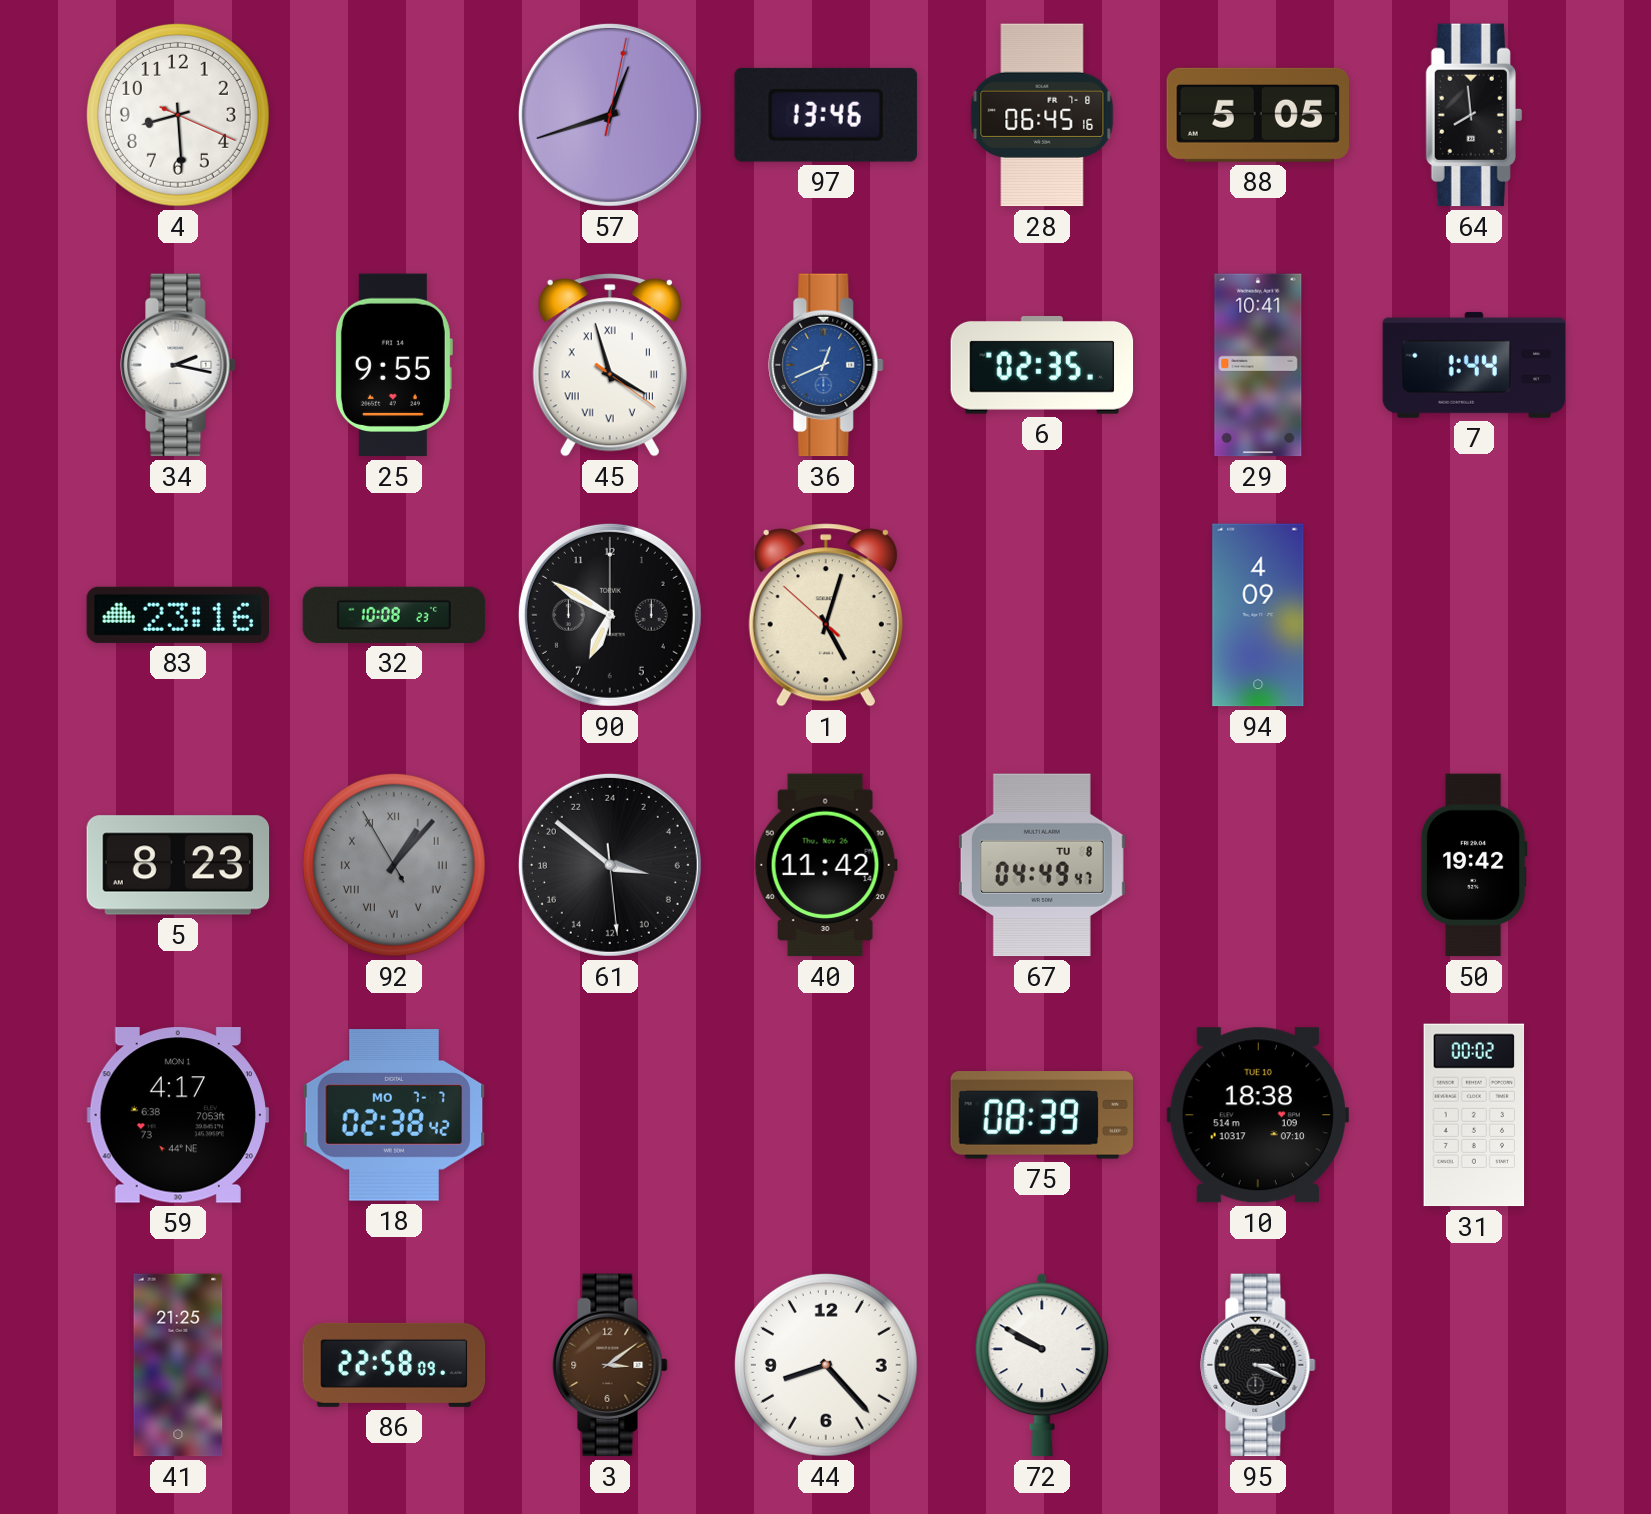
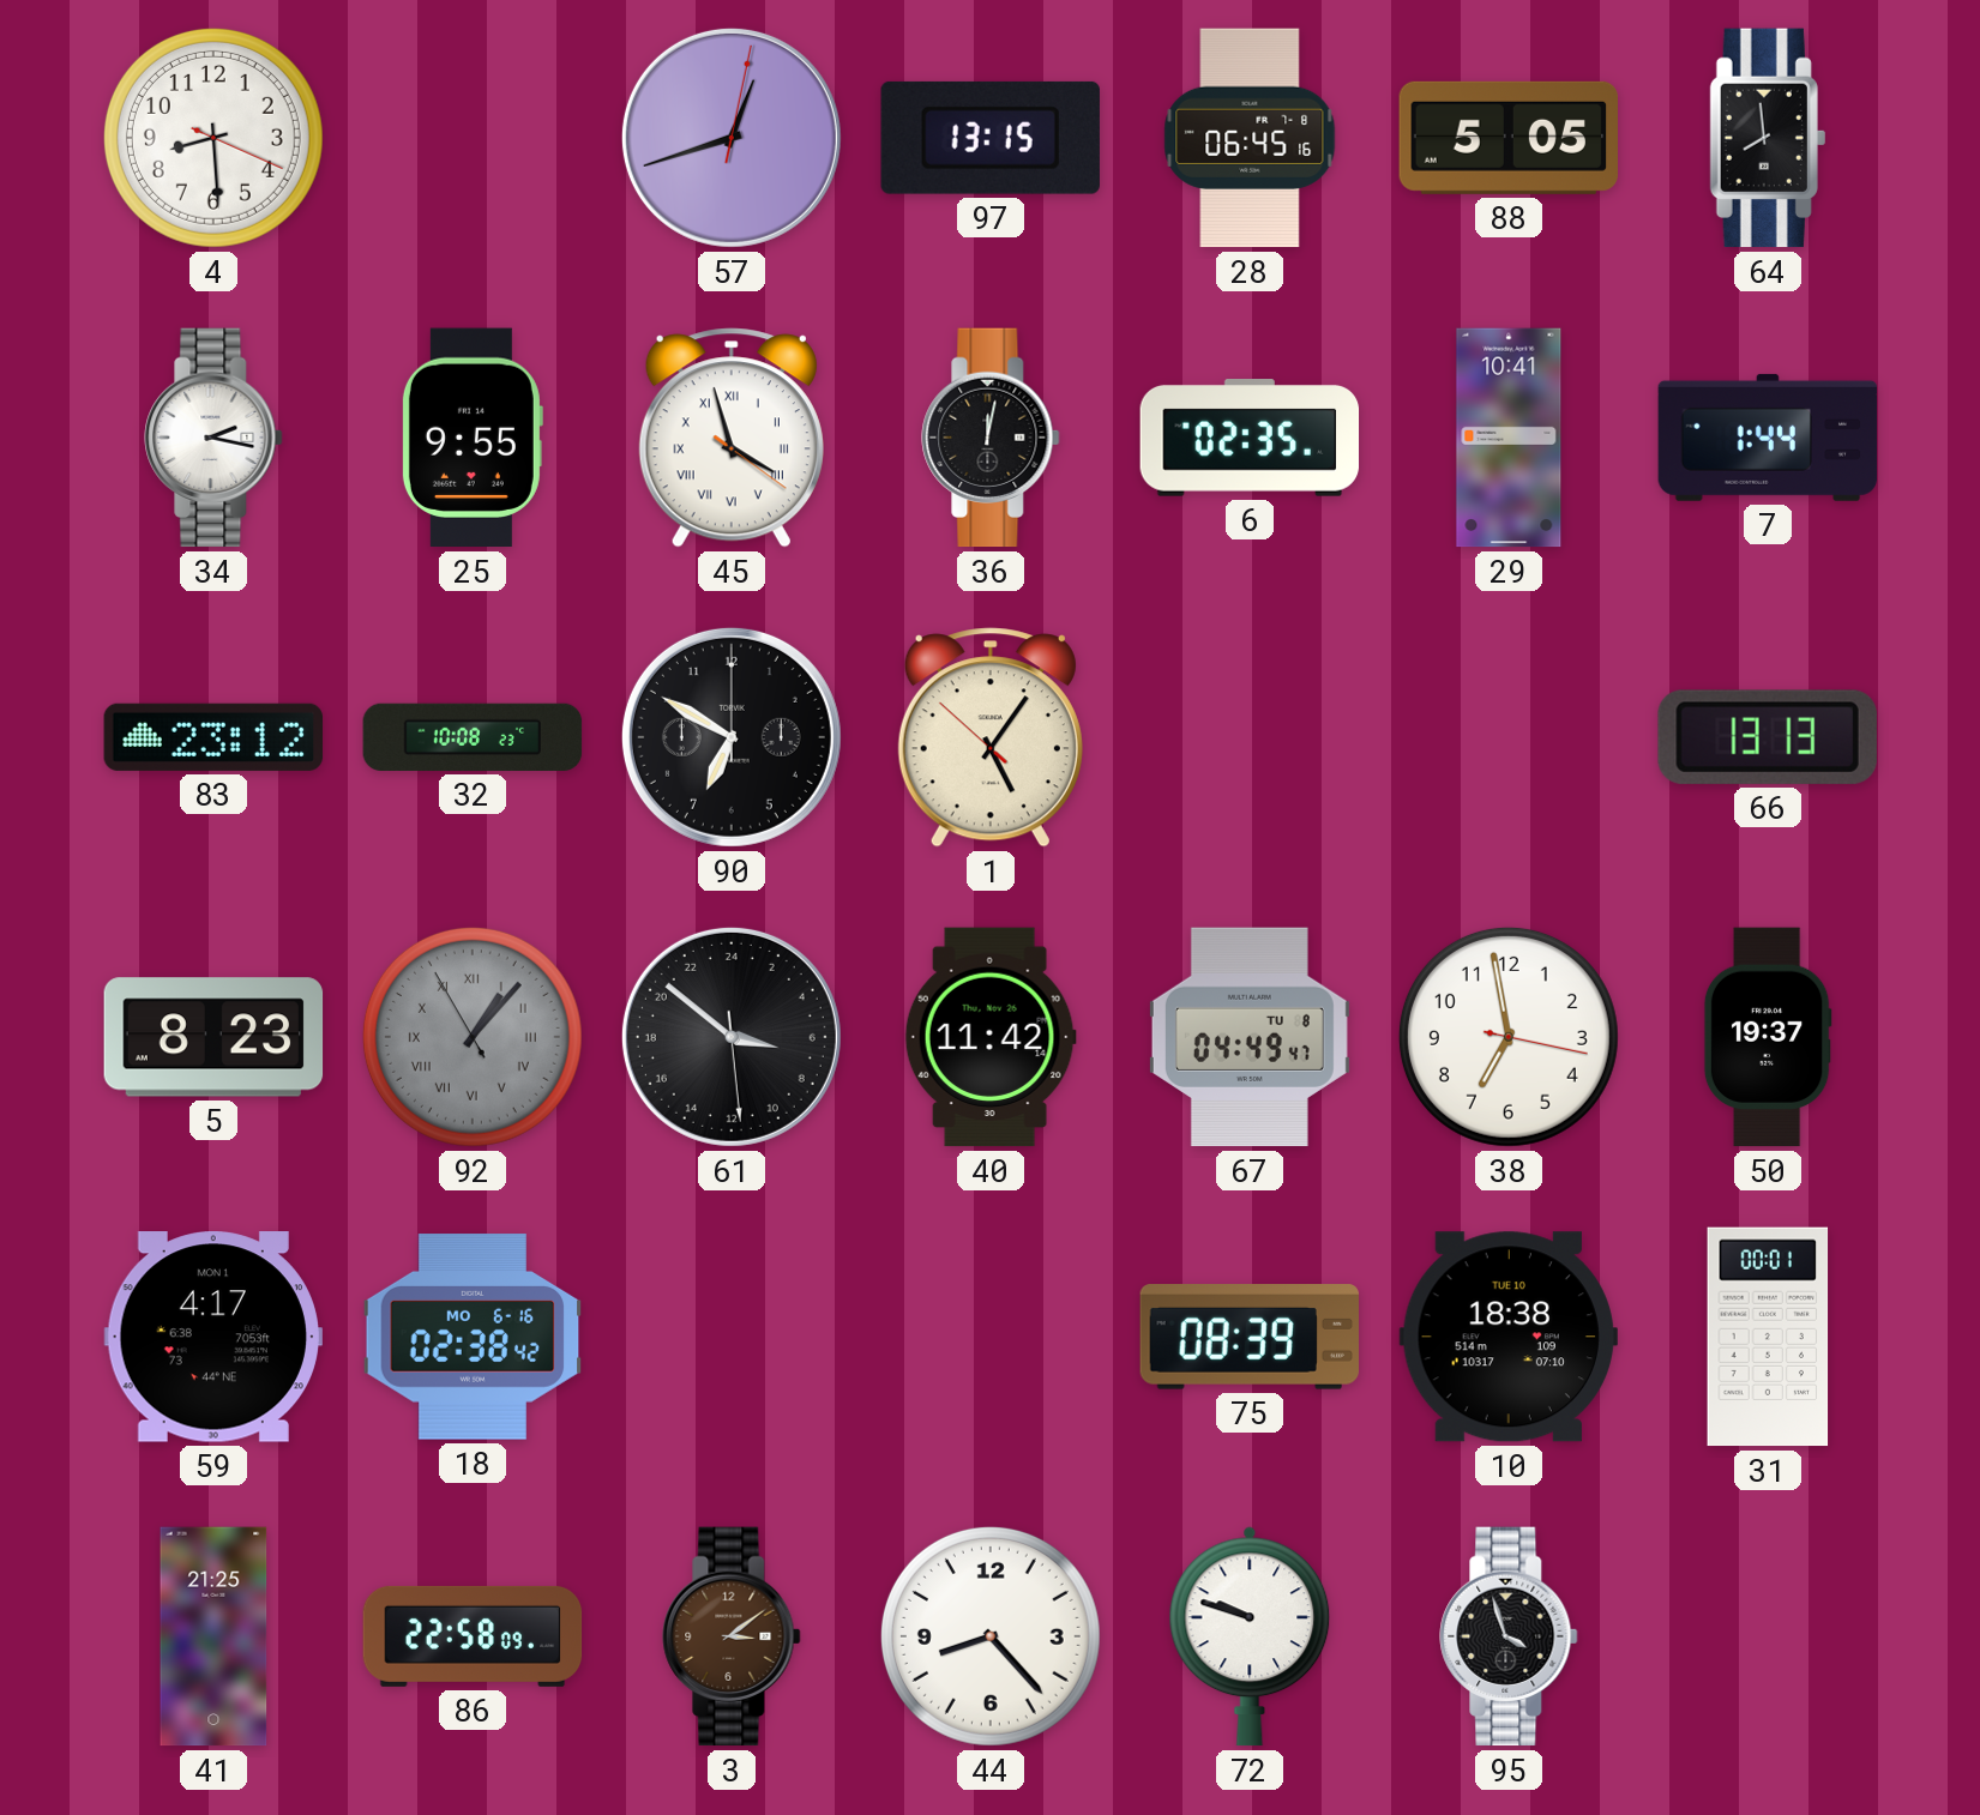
97: 13:46 -> 13:15 (991, 138)
36: 12:41 -> 12:02 (991, 438)
36 dial: blue -> black (991, 438)
83: 23:16 -> 23:12 (213, 737)
1: 5:02 -> 5:05 (991, 737)
94: 4:09 -> none (1258, 615)
66: none -> 13:13 (1768, 737)
38: none -> 6:58 (1509, 1037)
50: 19:42 -> 19:37 (1768, 1037)
18 date: MO 7-7 -> MO 6-16 (473, 1337)
31: 00:02 -> 00:01 (1768, 1337)
72: 9:50 -> 9:48 (1250, 1636)
95: 3:19 -> 3:57 (1509, 1636)
